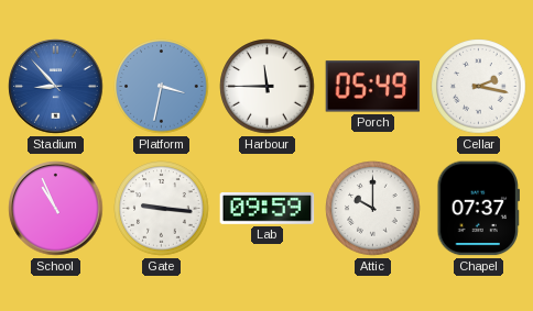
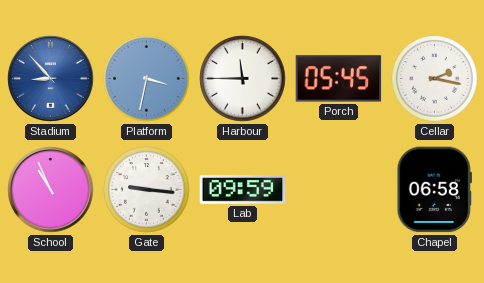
Porch: 05:49 -> 05:45 (339, 79)
Attic: 10:00 -> none (373, 209)
Chapel: 07:37 -> 06:58 (434, 190)
